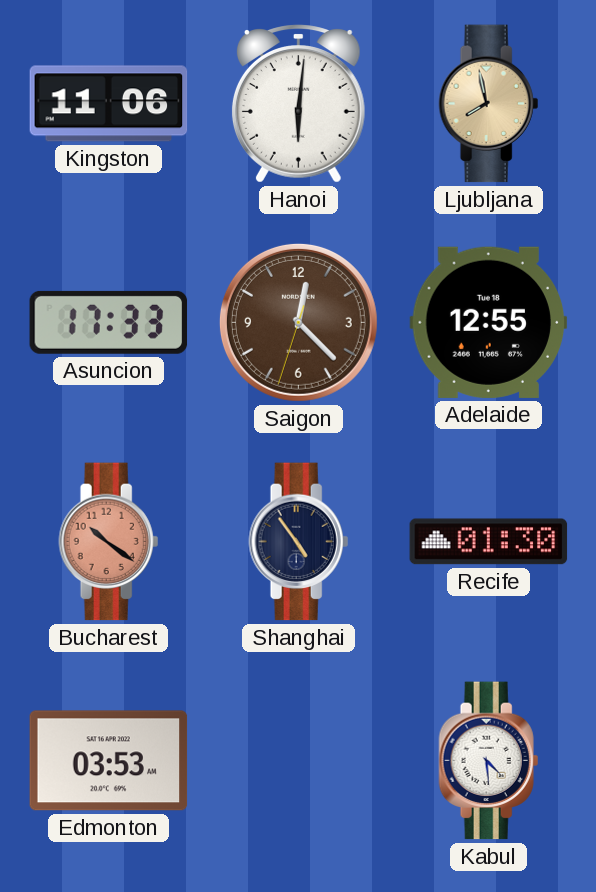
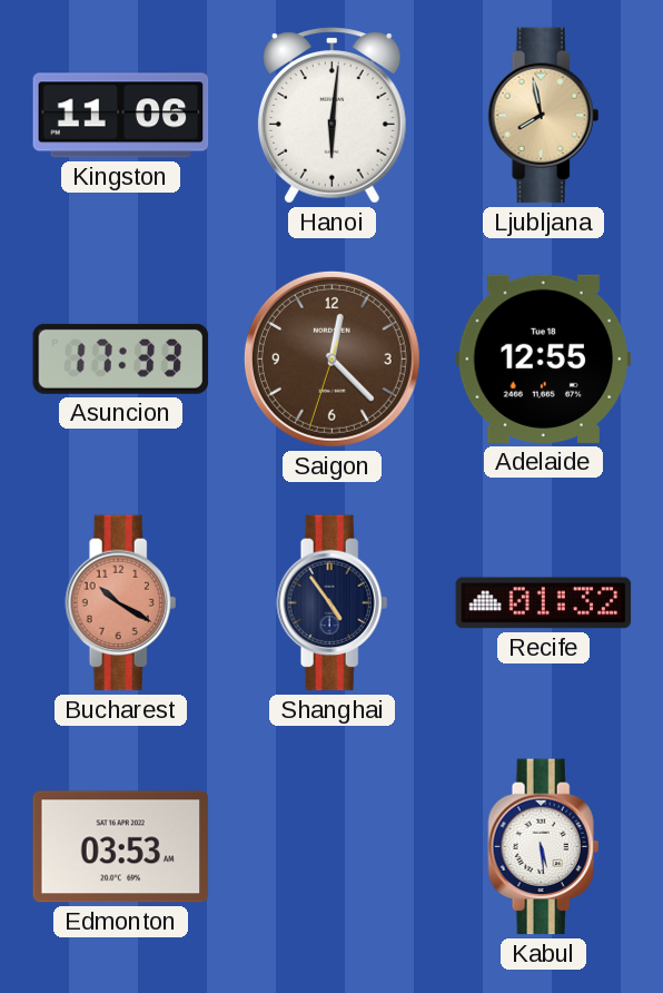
Bucharest: 10:21 -> 10:20 (121, 603)
Recife: 01:30 -> 01:32 (544, 603)
Kabul: 4:29 -> 5:29 (544, 847)
